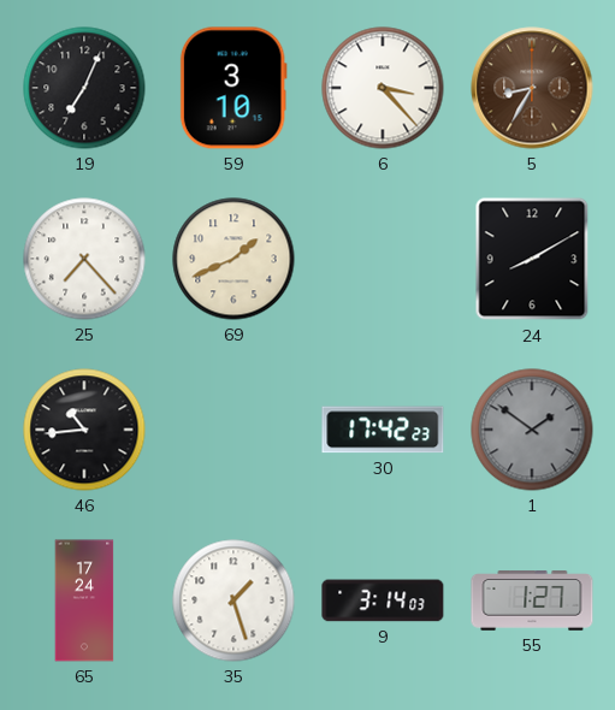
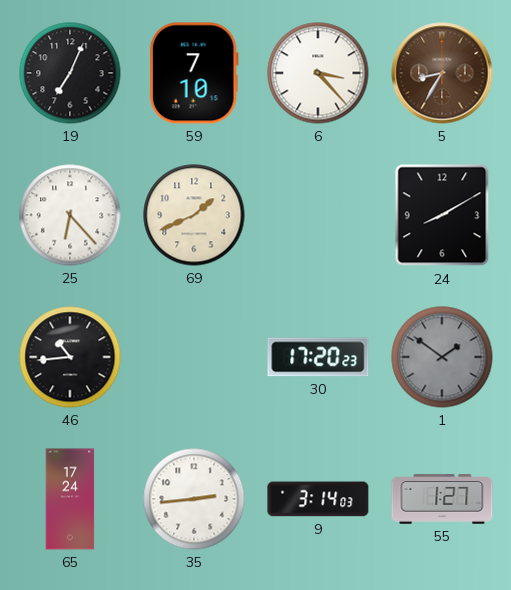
59: 3:10 -> 7:10 (194, 73)
25: 7:23 -> 6:23 (70, 215)
30: 17:42 -> 17:20 (318, 357)
35: 1:27 -> 2:44 (194, 499)
